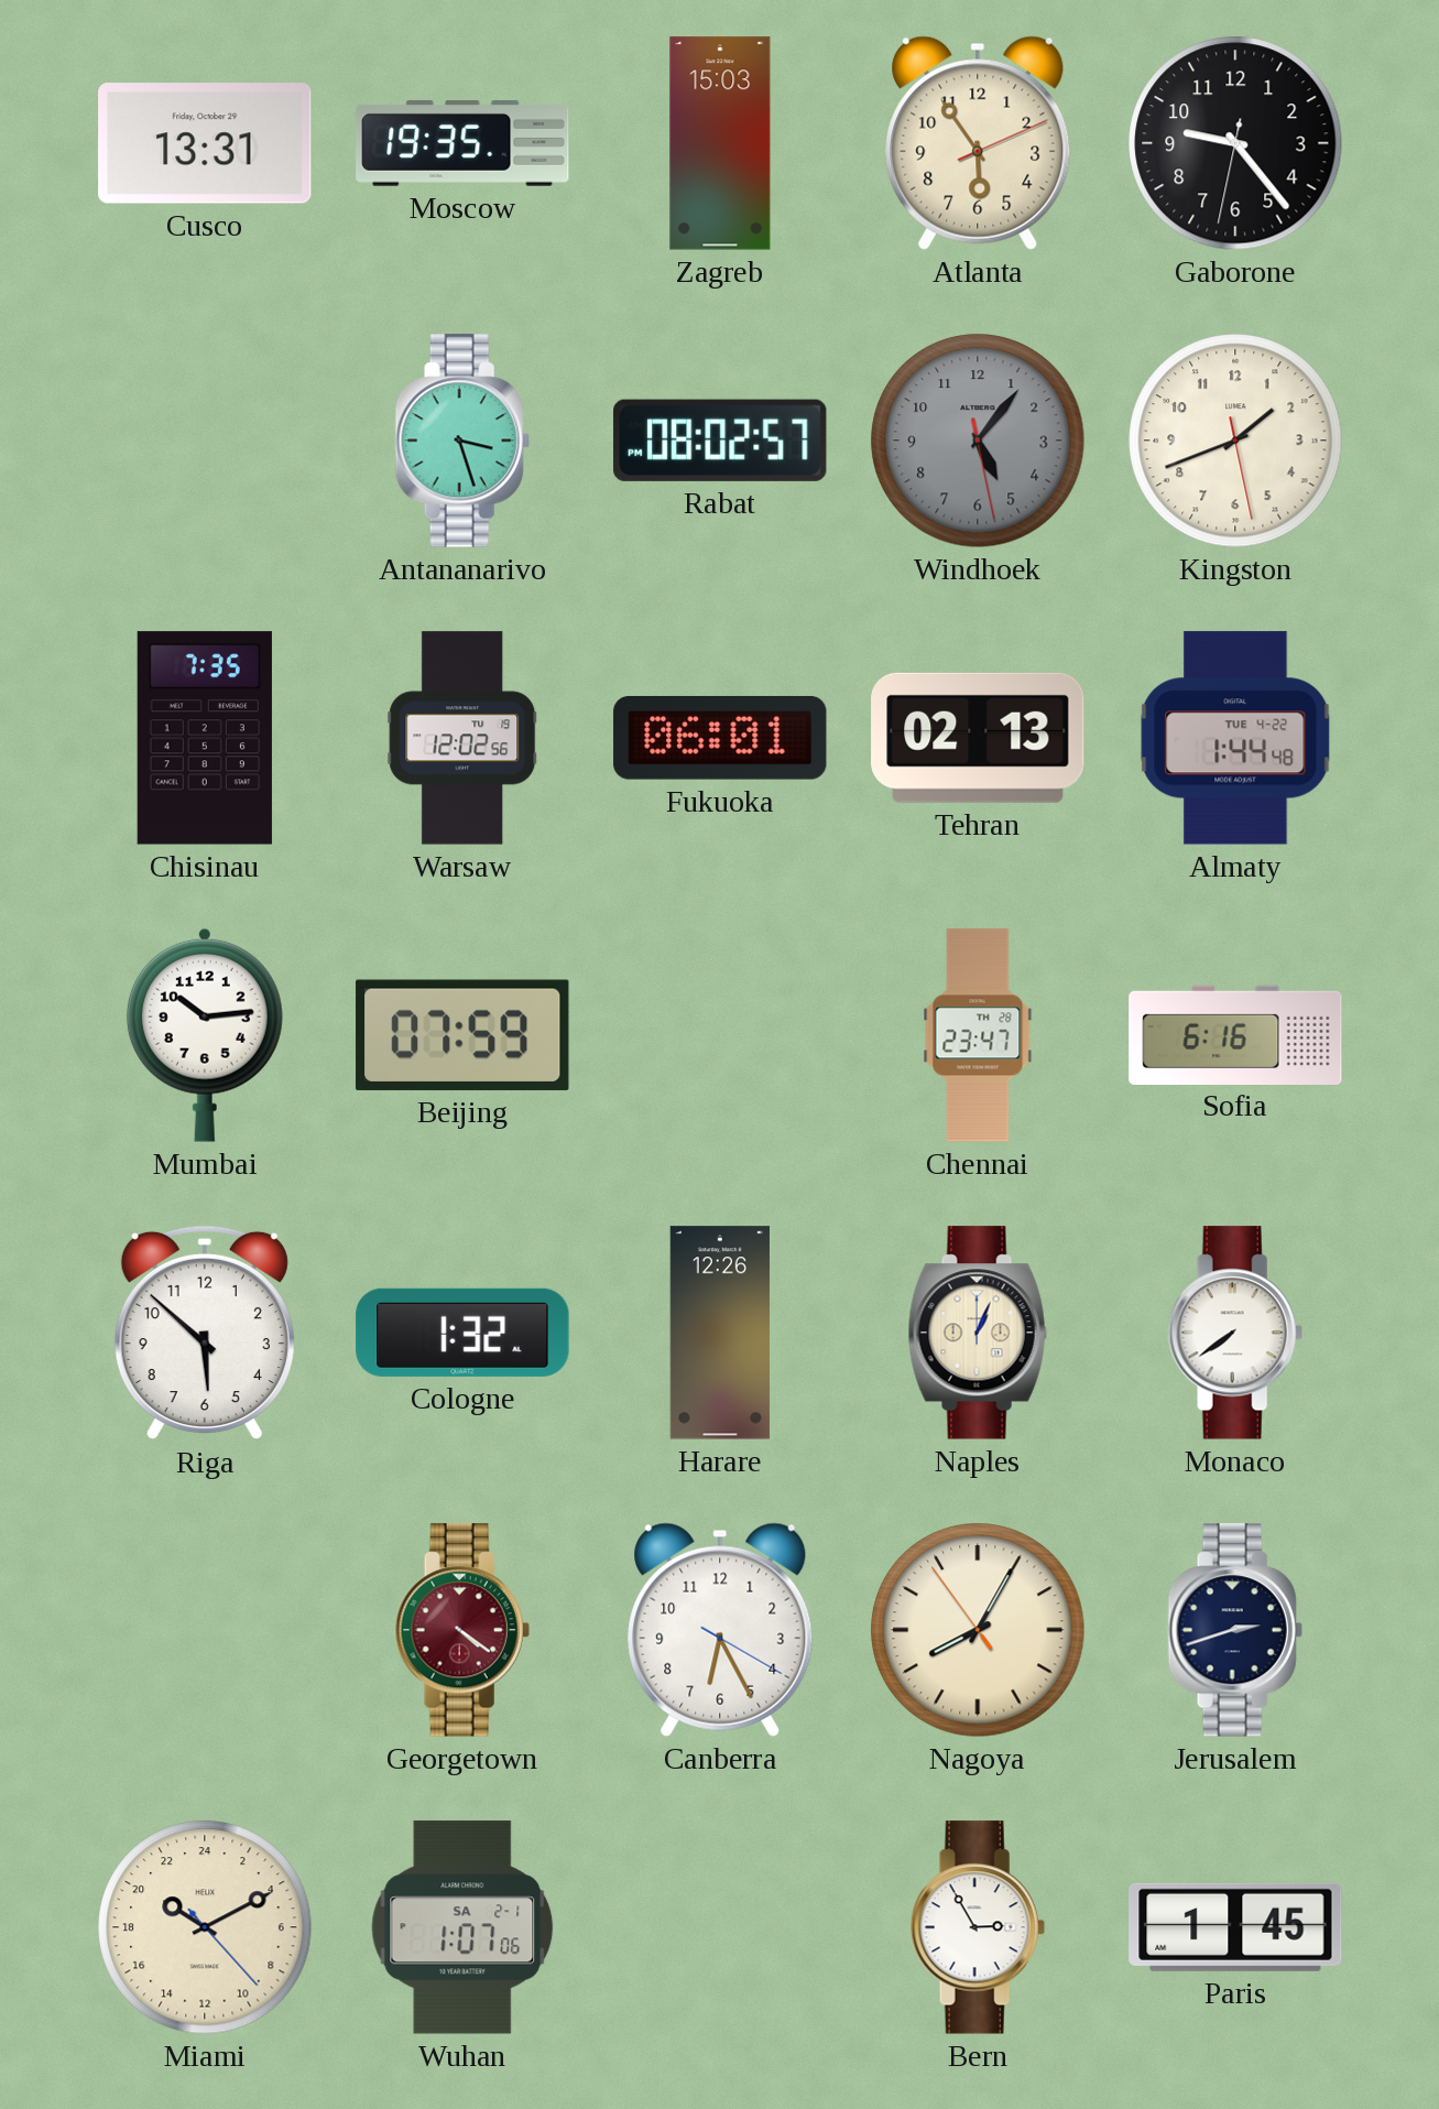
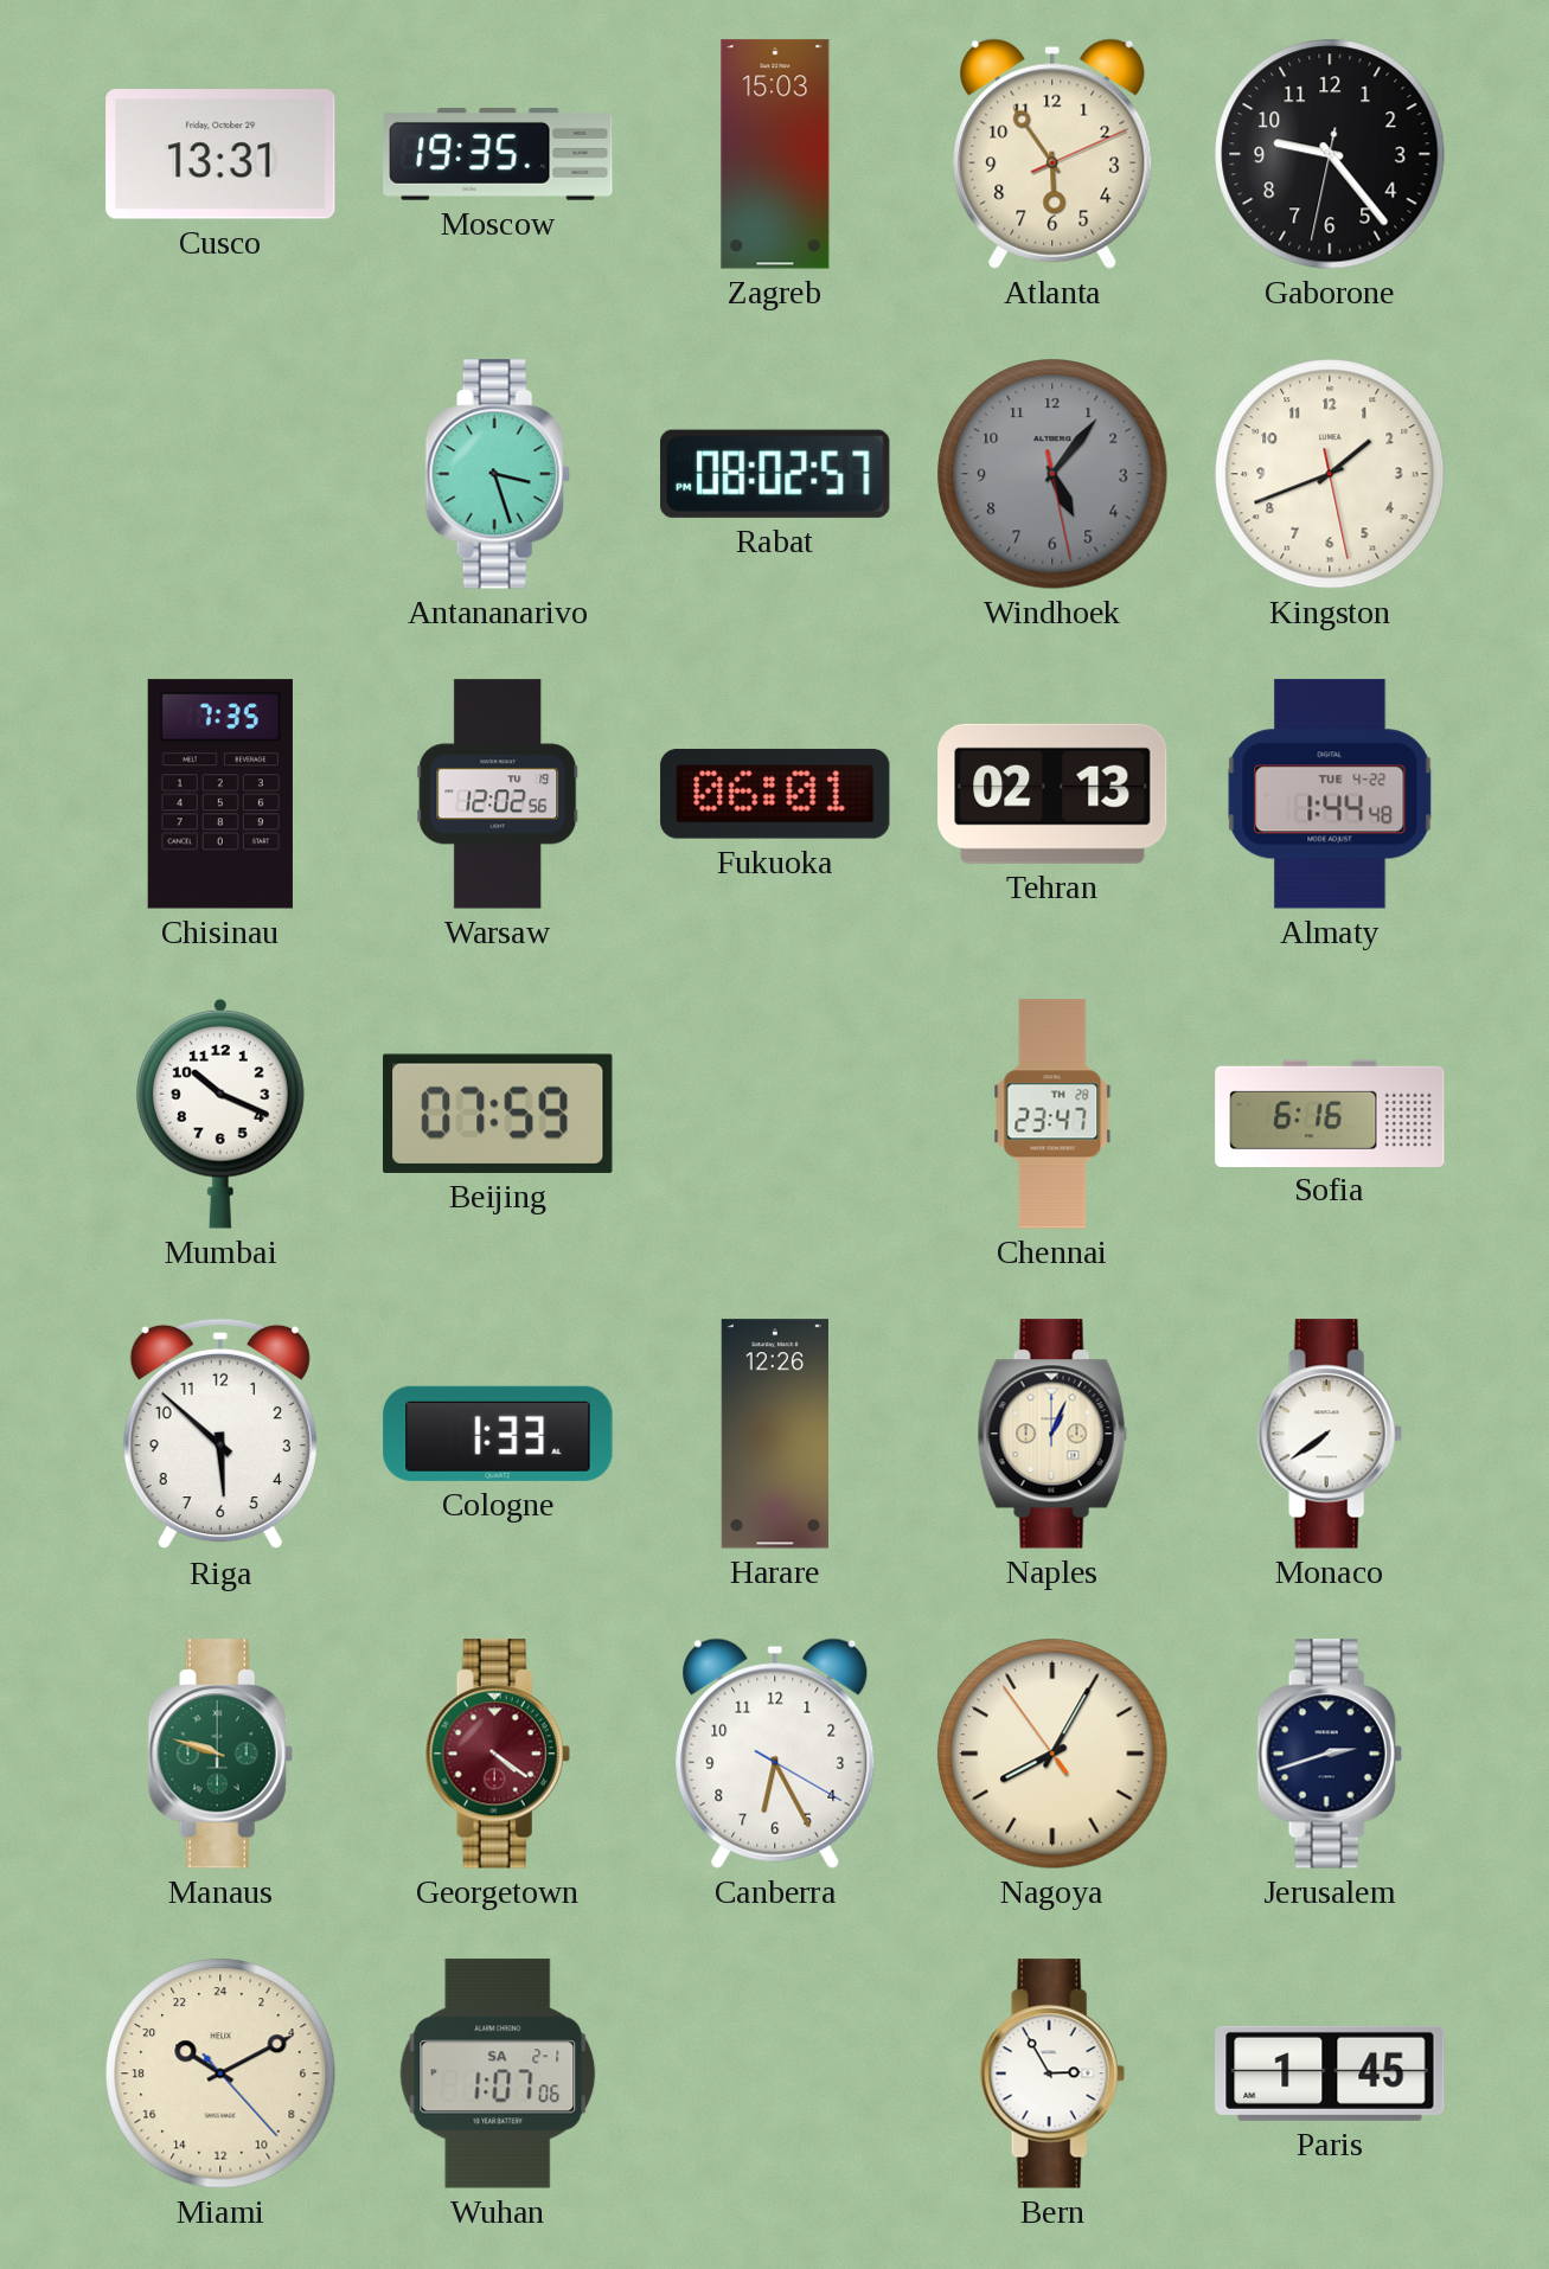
Mumbai: 10:14 -> 10:19 (220, 1114)
Cologne: 1:32 -> 1:33 (498, 1434)
Manaus: none -> 9:48 (220, 1754)
